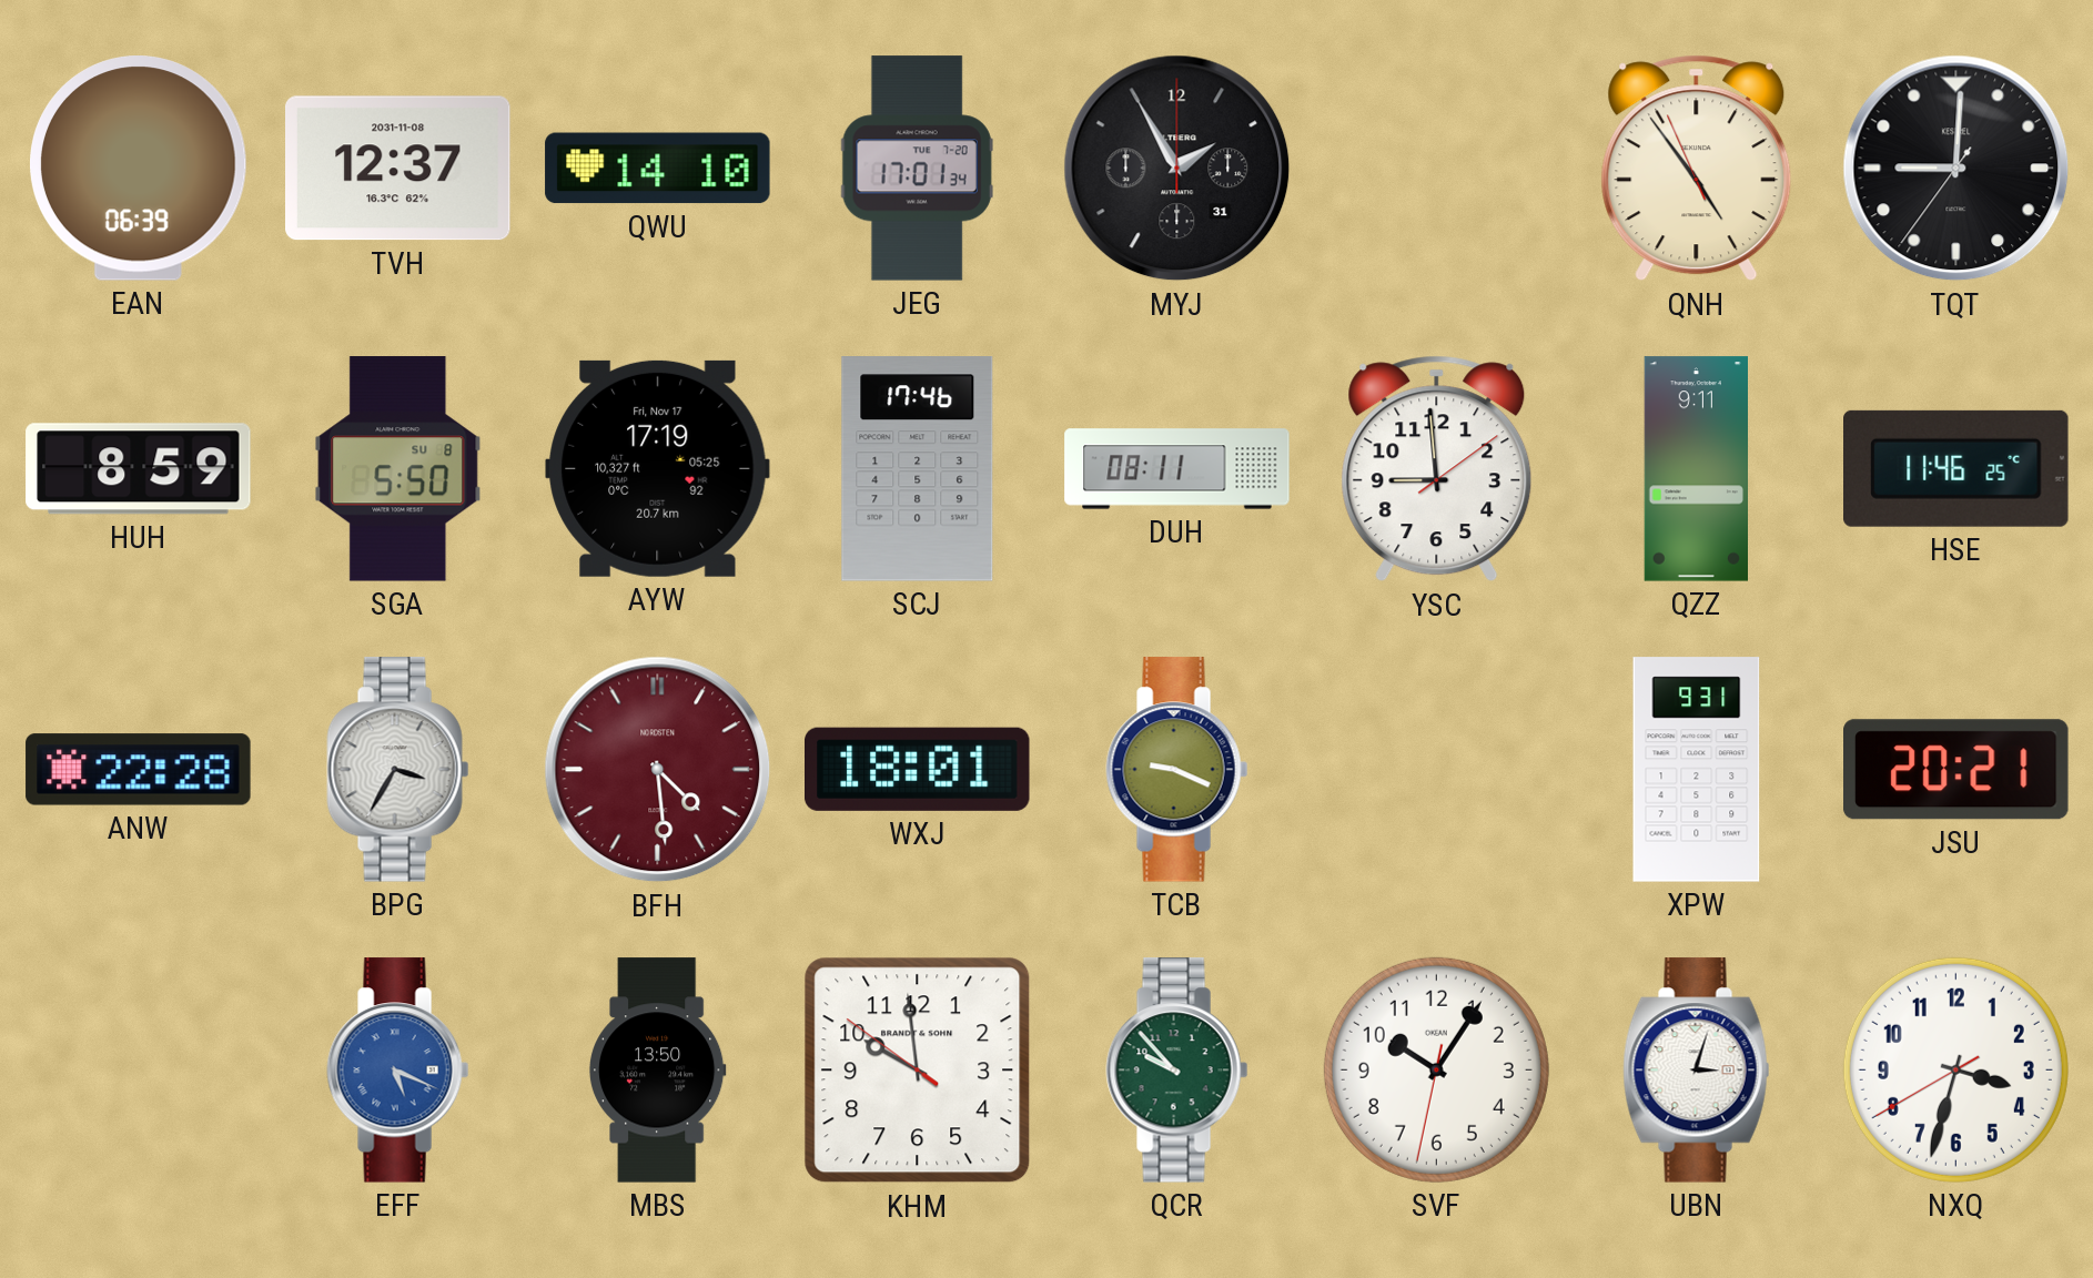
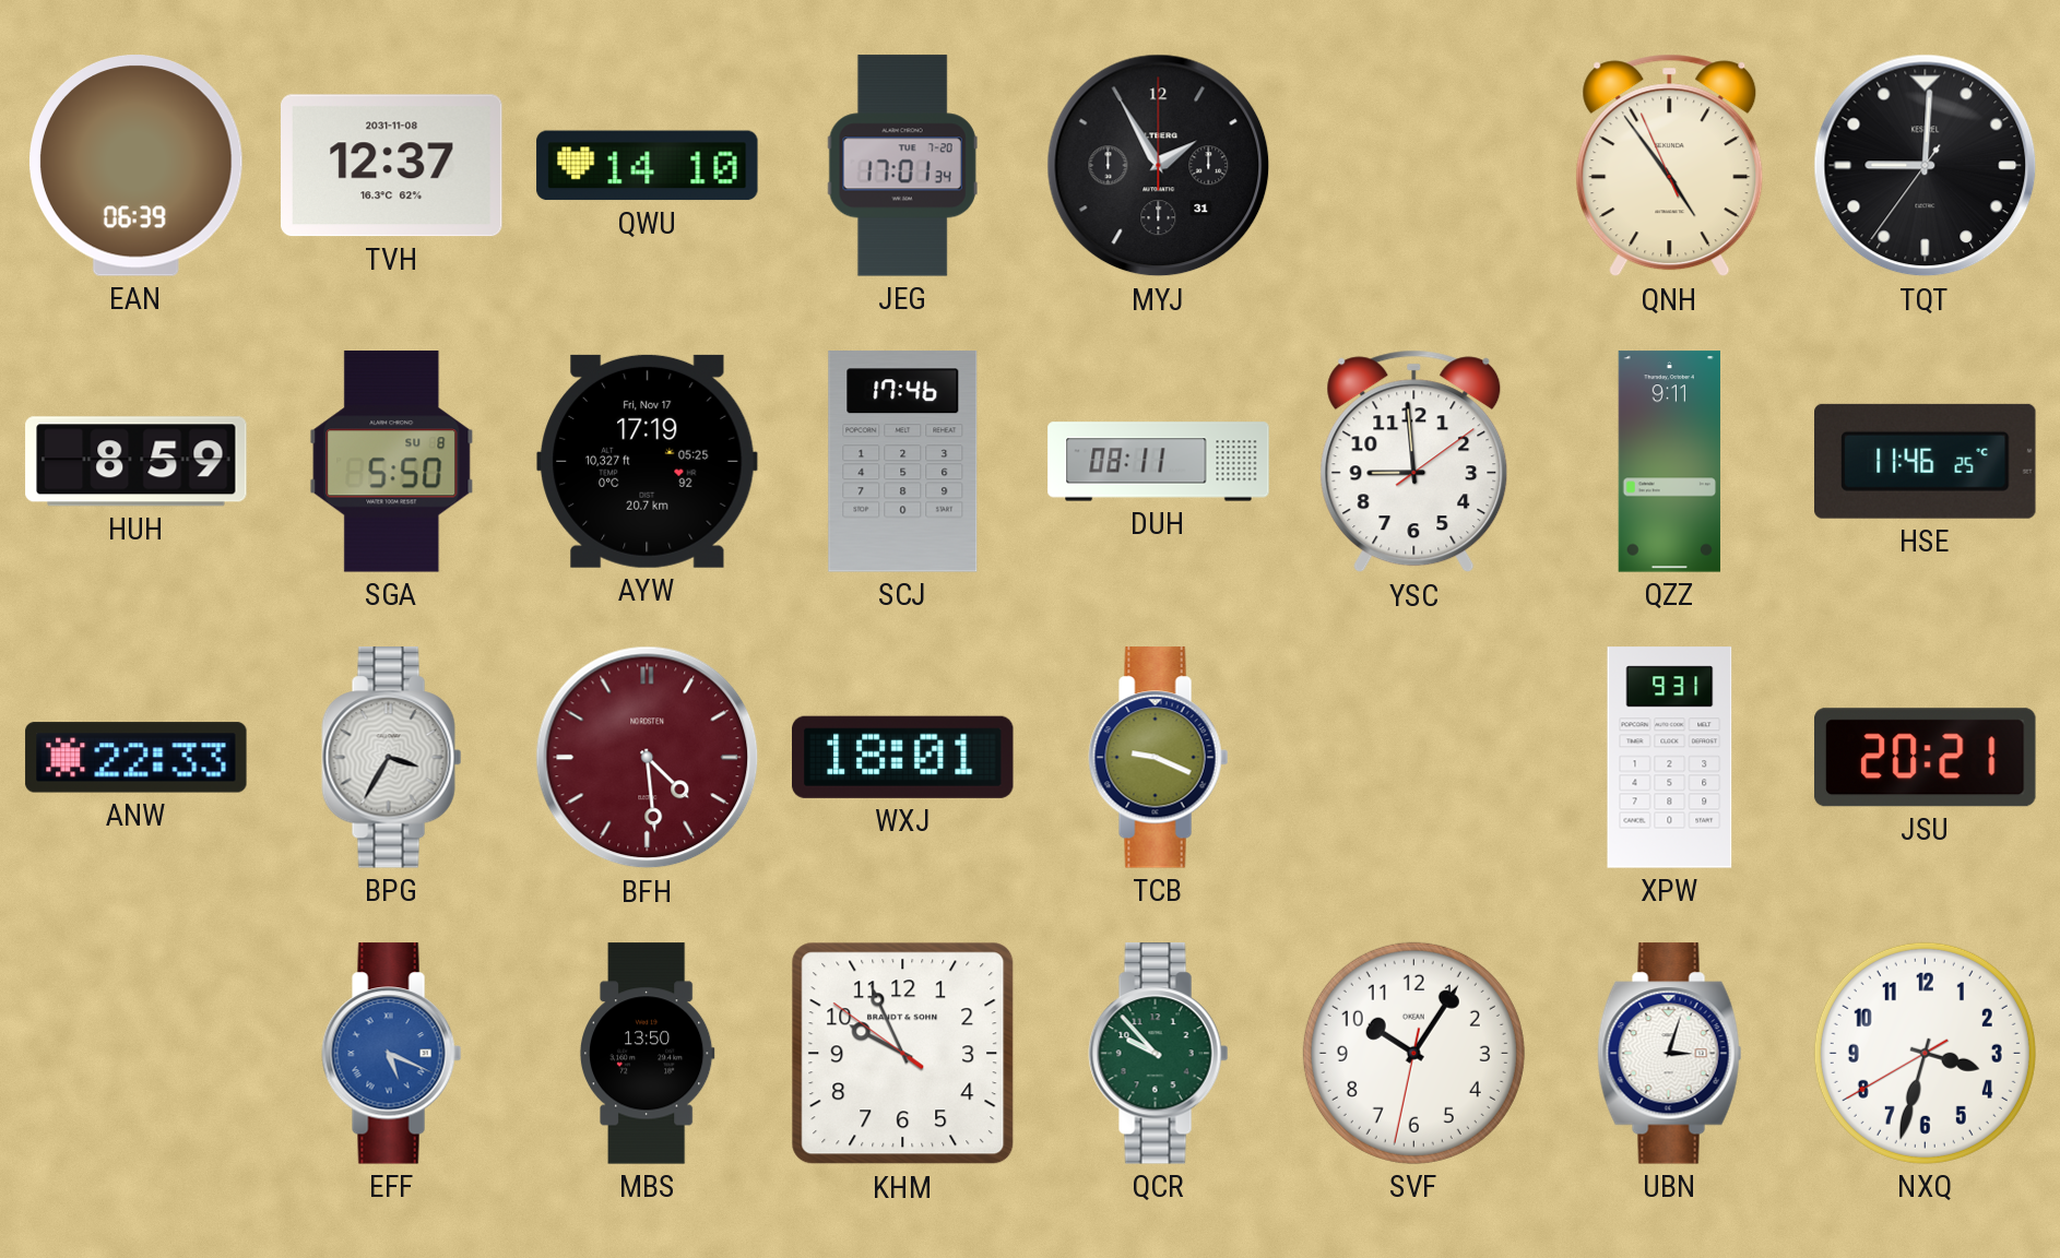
ANW: 22:28 -> 22:33 (137, 758)
KHM: 9:58 -> 9:55 (903, 1054)
